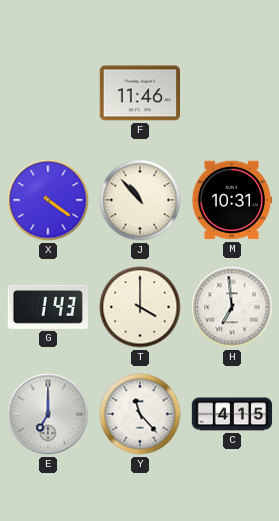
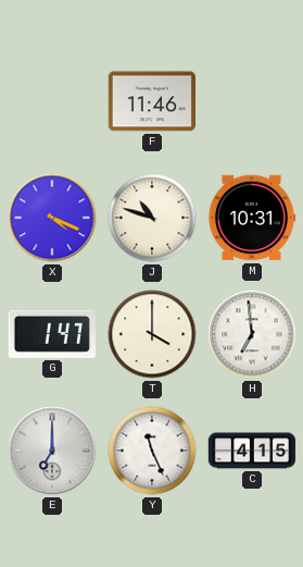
X: 4:21 -> 4:19 (52, 218)
J: 10:53 -> 10:48 (152, 218)
G: 1:43 -> 1:47 (51, 334)
Y: 11:23 -> 11:26 (152, 451)
